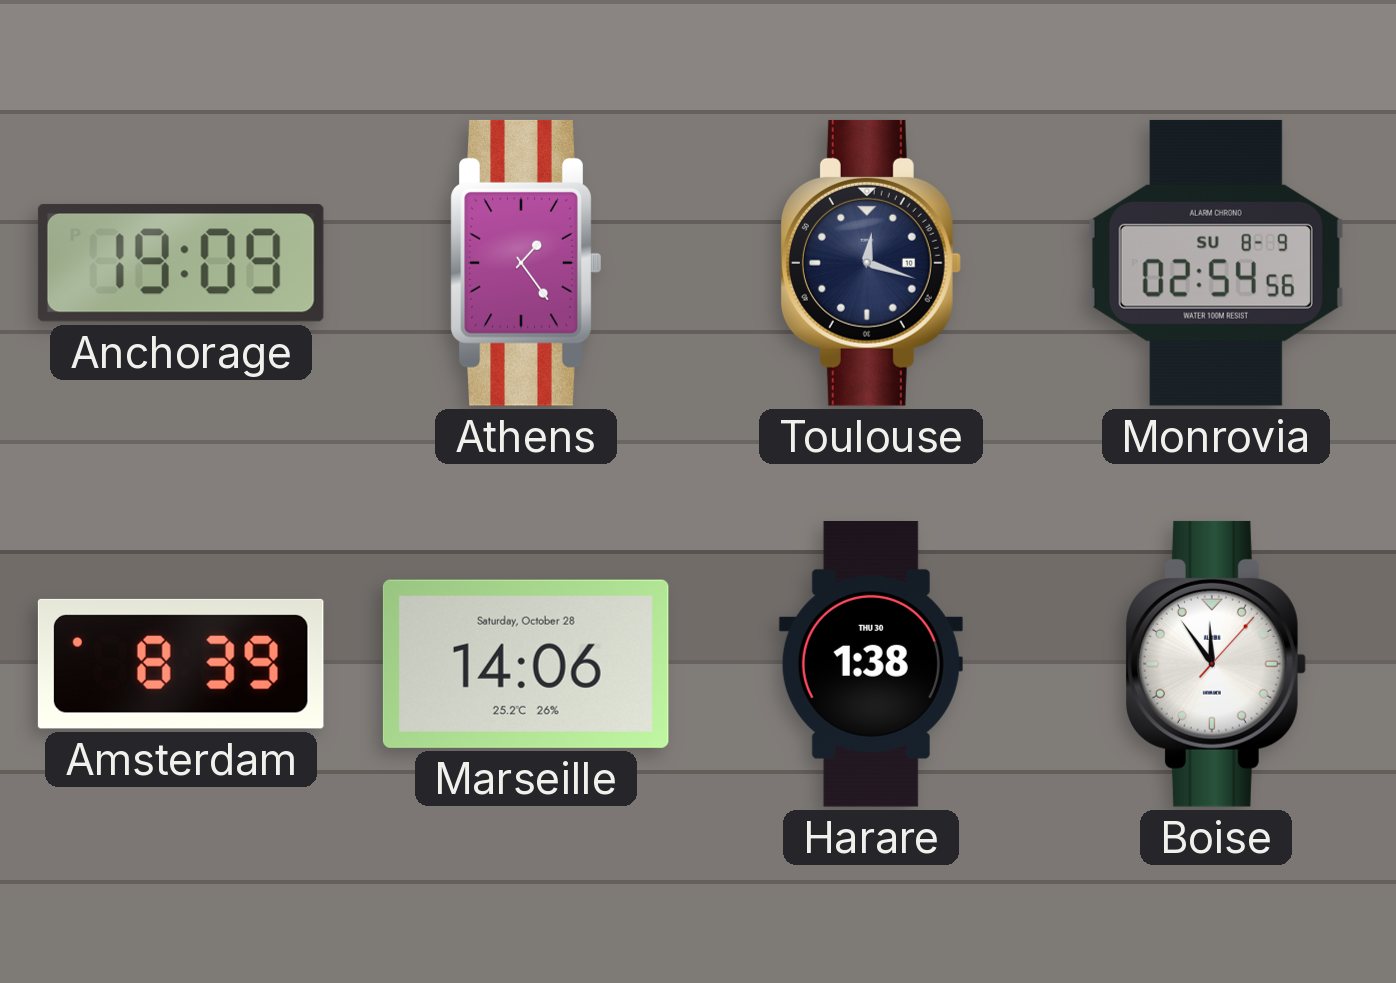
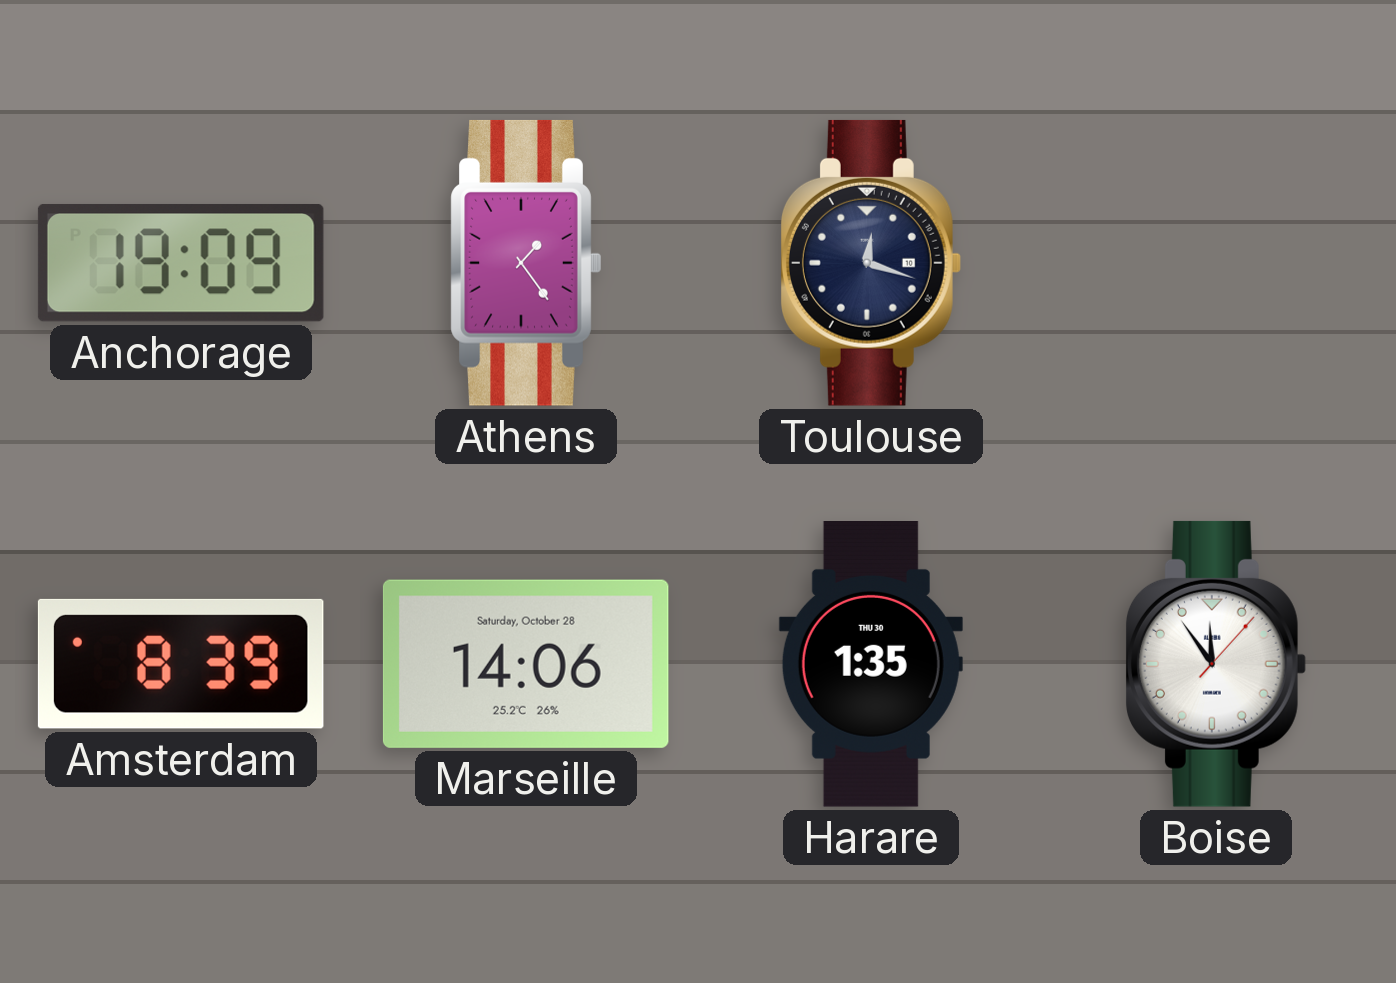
Monrovia: 02:54 -> none (1216, 263)
Harare: 1:38 -> 1:35 (871, 665)
